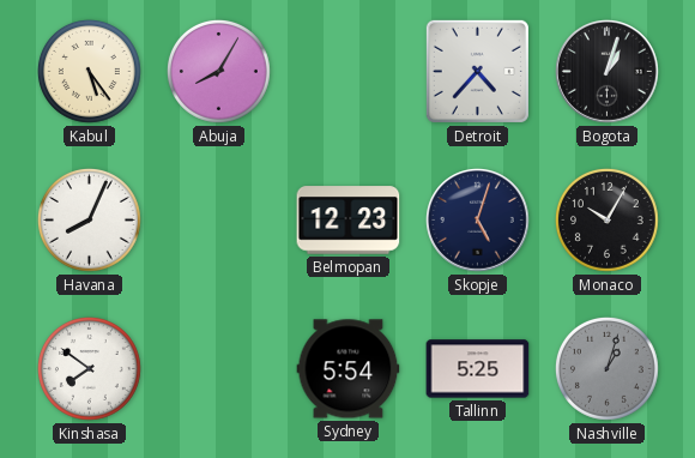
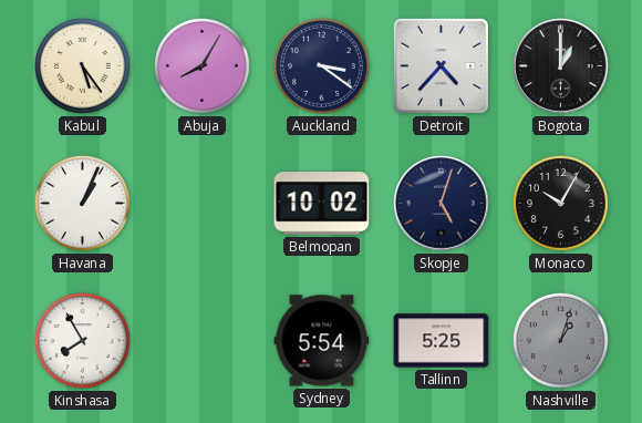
Auckland: none -> 3:21 (321, 65)
Bogota: 1:03 -> 1:00 (561, 66)
Havana: 8:04 -> 1:04 (82, 203)
Belmopan: 12:23 -> 10:02 (322, 204)
Kinshasa: 7:51 -> 7:55 (82, 340)
